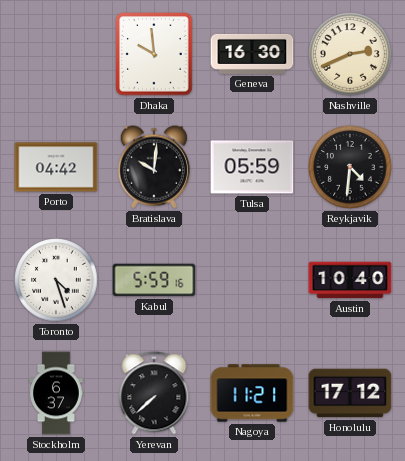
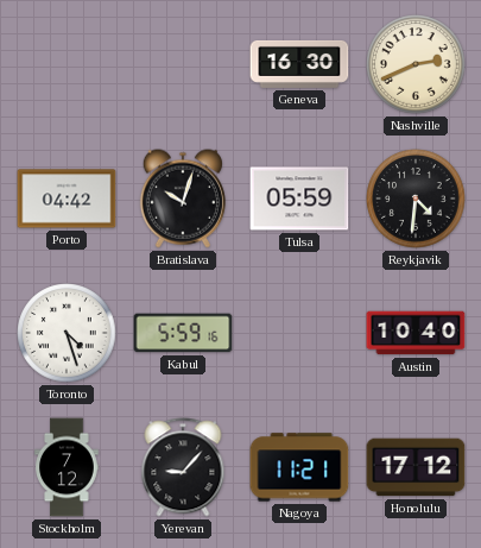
Dhaka: 9:59 -> none (154, 54)
Bratislava: 10:01 -> 10:03 (183, 199)
Stockholm: 6:37 -> 7:12 (67, 467)
Yerevan: 7:38 -> 9:07 (183, 467)
